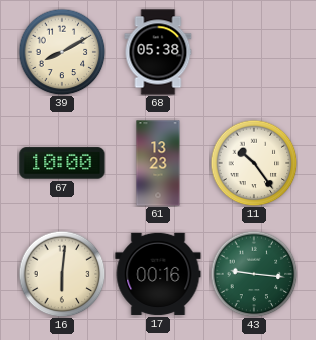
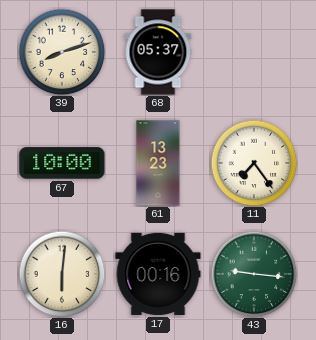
39: 8:10 -> 8:12 (62, 52)
68: 05:38 -> 05:37 (158, 52)
11: 10:24 -> 7:24 (254, 163)
